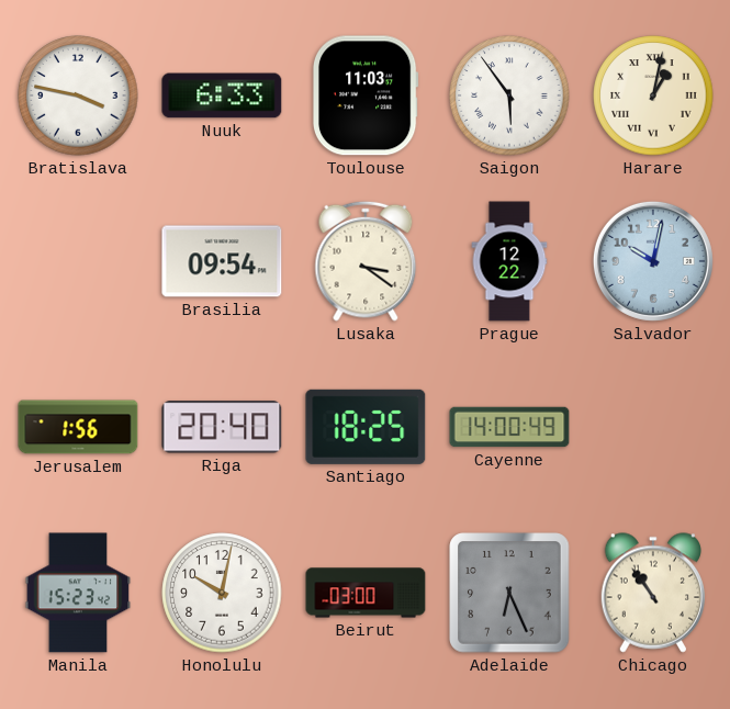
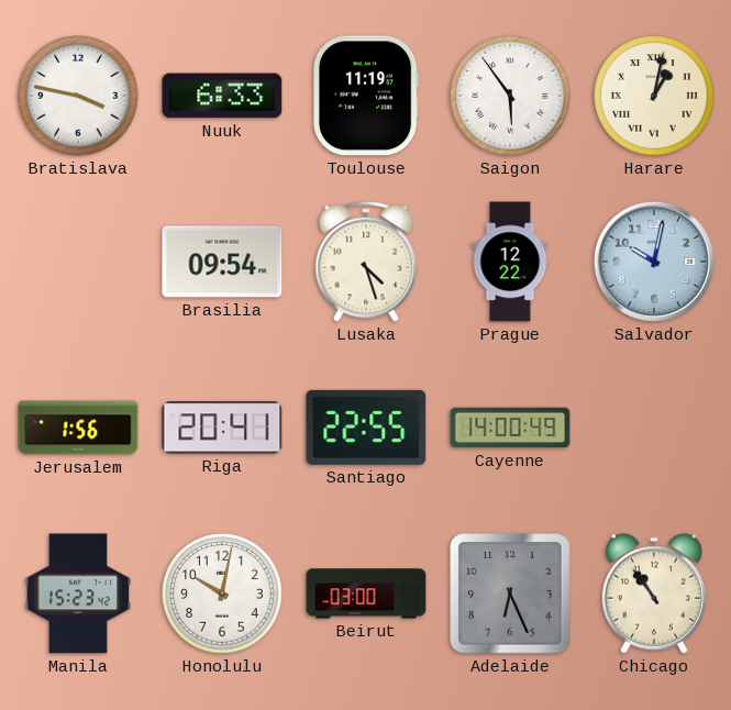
Toulouse: 11:03 -> 11:19 (366, 96)
Lusaka: 3:21 -> 4:27 (366, 262)
Riga: 20:40 -> 20:41 (222, 428)
Santiago: 18:25 -> 22:55 (366, 428)
